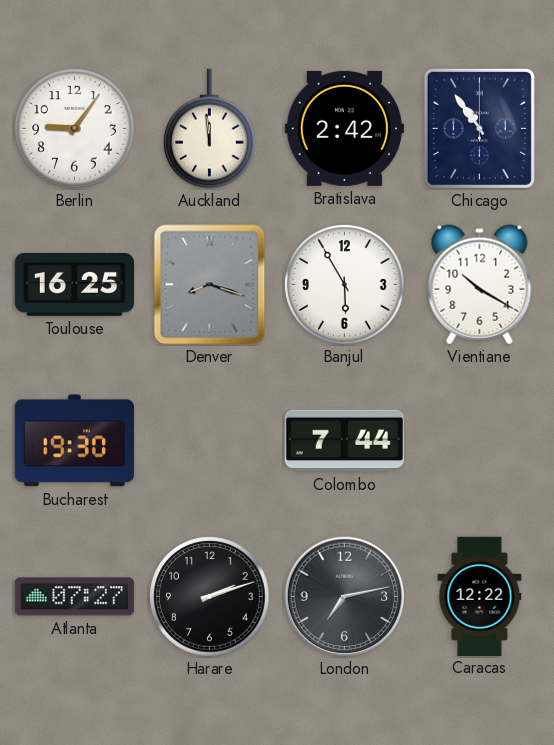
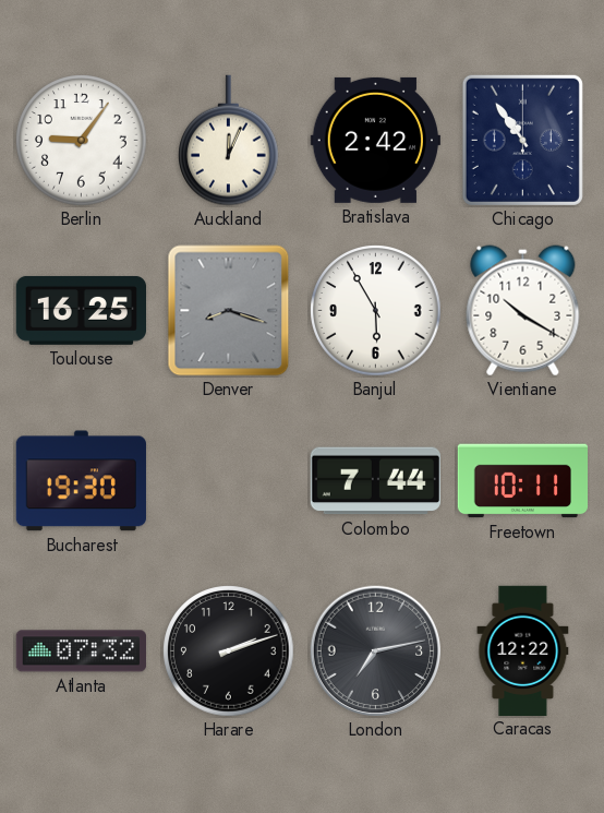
Auckland: 11:59 -> 12:04 (229, 141)
Freetown: none -> 10:11 (522, 481)
Atlanta: 07:27 -> 07:32 (81, 651)
